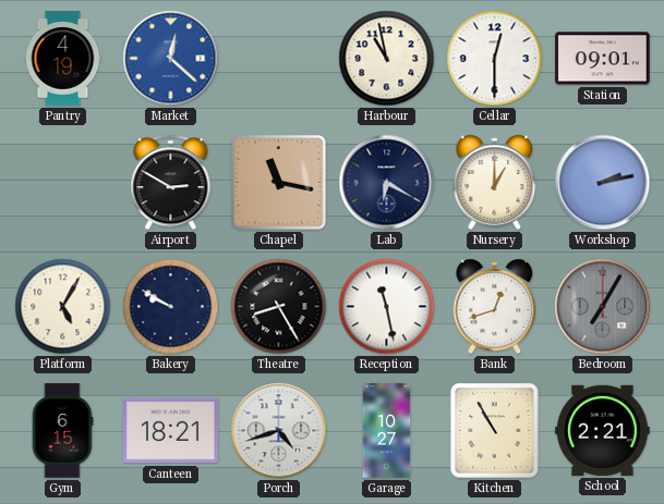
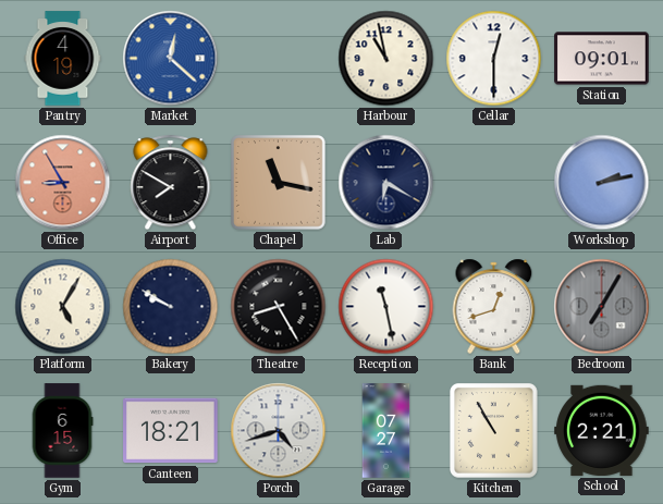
Office: none -> 8:55 (63, 183)
Airport: 2:50 -> 7:50 (171, 183)
Nursery: 1:00 -> none (495, 182)
Garage: 10:27 -> 07:27 (386, 431)
